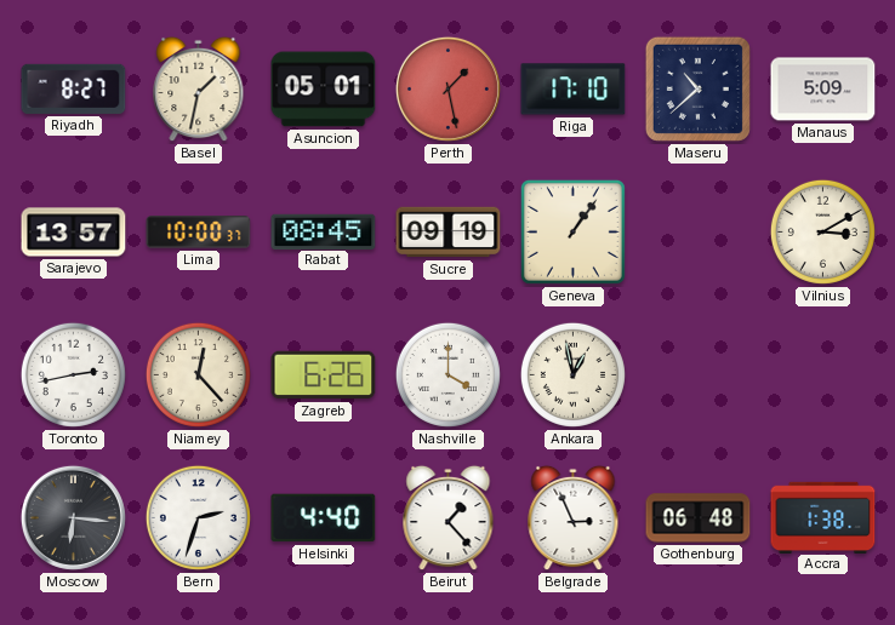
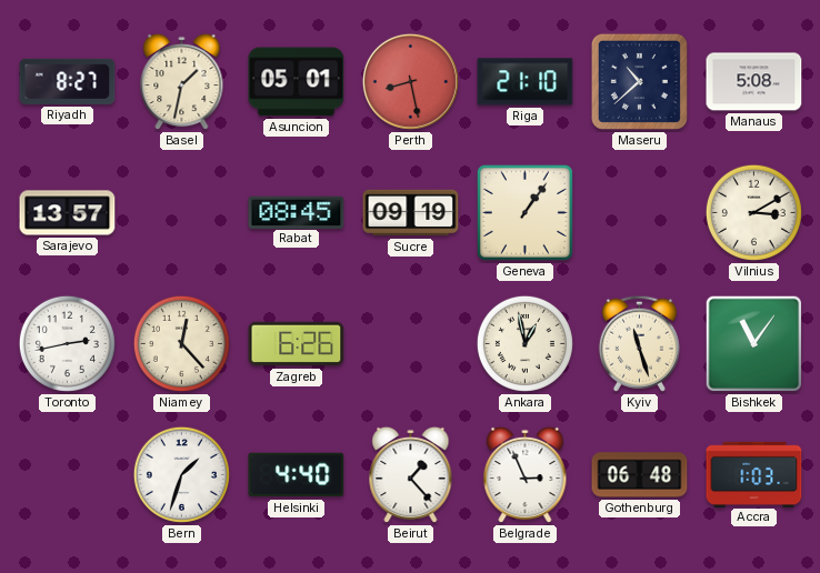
Perth: 1:28 -> 8:28 (410, 81)
Riga: 17:10 -> 21:10 (526, 82)
Manaus: 5:09 -> 5:08 (754, 82)
Lima: 10:00 -> none (199, 233)
Nashville: 4:00 -> none (447, 374)
Kyiv: none -> 11:27 (639, 343)
Bishkek: none -> 11:06 (754, 344)
Moscow: 6:16 -> none (73, 517)
Bern: 2:33 -> 1:33 (181, 474)
Accra: 1:38 -> 1:03 (754, 474)
